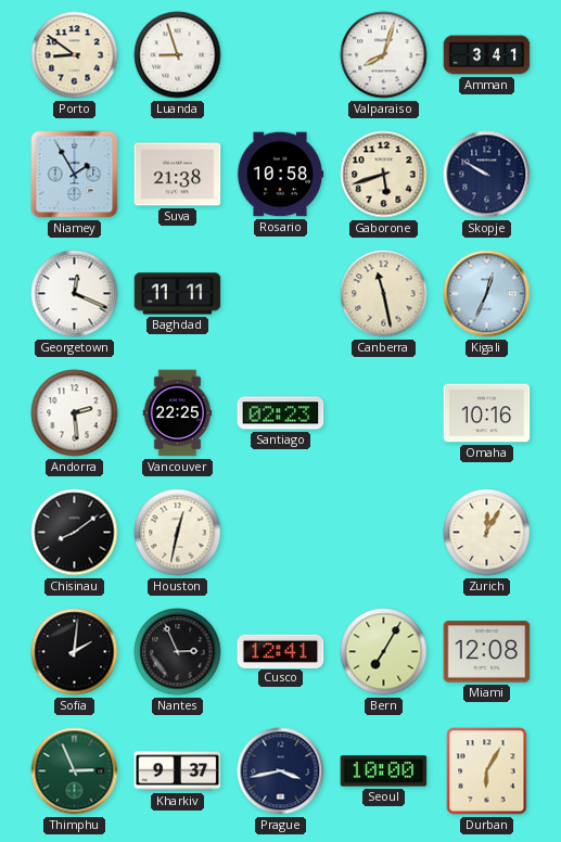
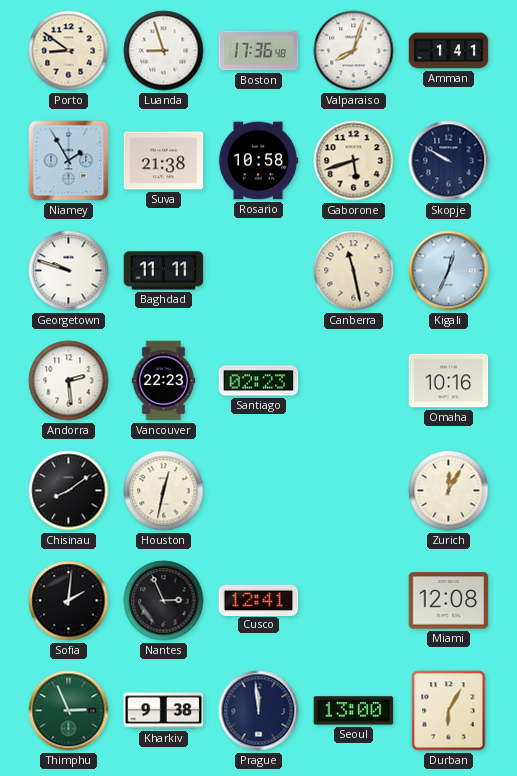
Boston: none -> 17:36 (259, 51)
Amman: 3:41 -> 1:41 (449, 51)
Georgetown: 12:19 -> 9:48 (69, 271)
Vancouver: 22:25 -> 22:23 (164, 381)
Bern: 7:05 -> none (384, 652)
Kharkiv: 9:37 -> 9:38 (164, 711)
Prague: 3:43 -> 11:59 (259, 711)
Seoul: 10:00 -> 13:00 (354, 711)
